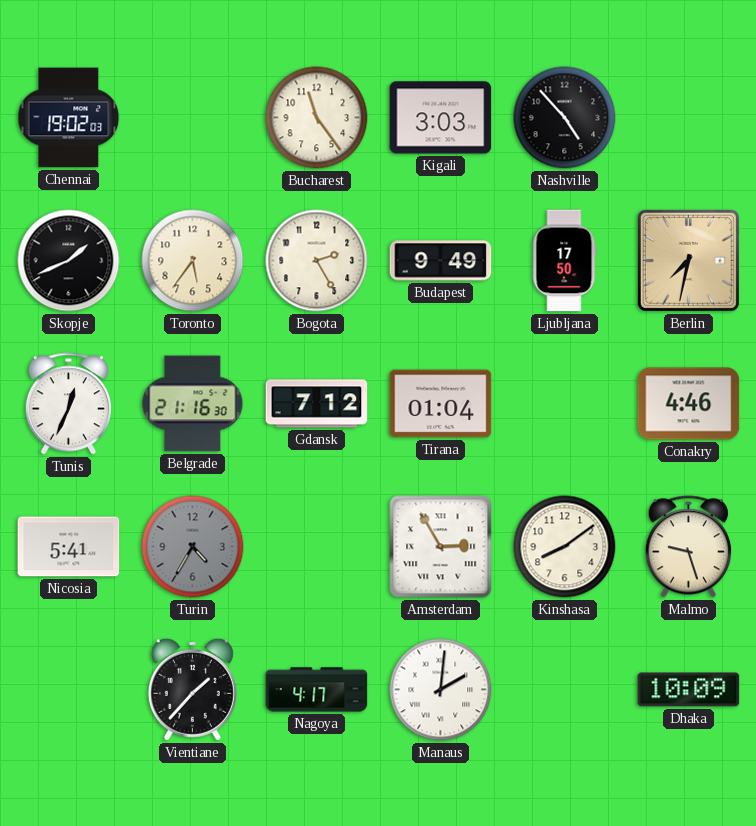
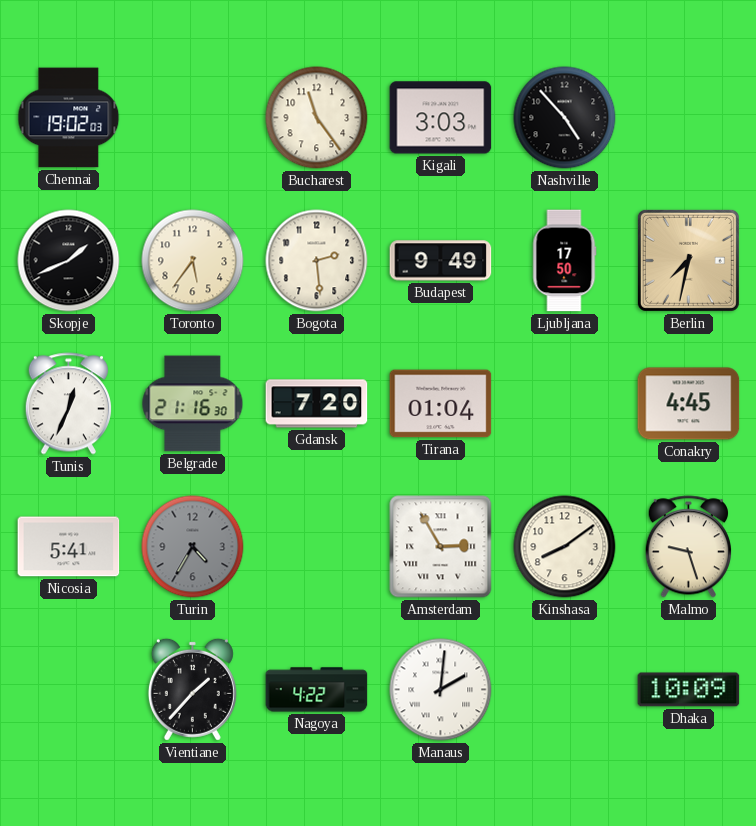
Bogota: 2:25 -> 2:29 (317, 261)
Gdansk: 7:12 -> 7:20 (317, 404)
Conakry: 4:46 -> 4:45 (689, 404)
Nagoya: 4:17 -> 4:22 (317, 690)
